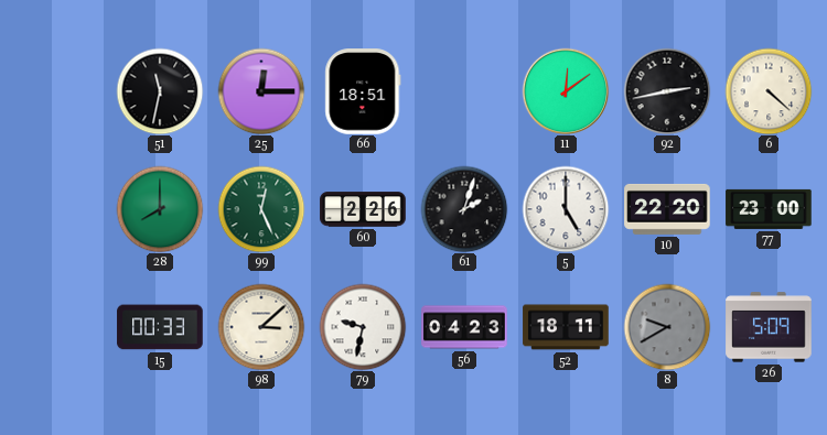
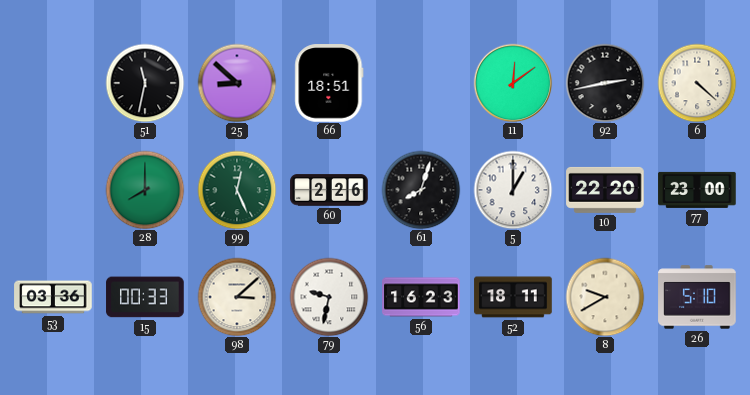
25: 12:15 -> 8:52 (237, 83)
61: 2:03 -> 8:03 (421, 190)
5: 5:00 -> 1:00 (513, 190)
53: none -> 03:36 (53, 297)
56: 04:23 -> 16:23 (421, 297)
8 dial: grey -> cream (605, 297)
26: 5:09 -> 5:10 (697, 297)
